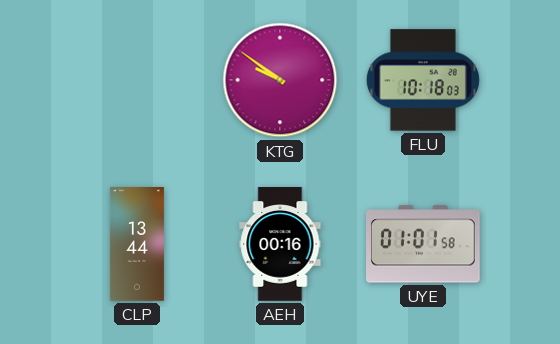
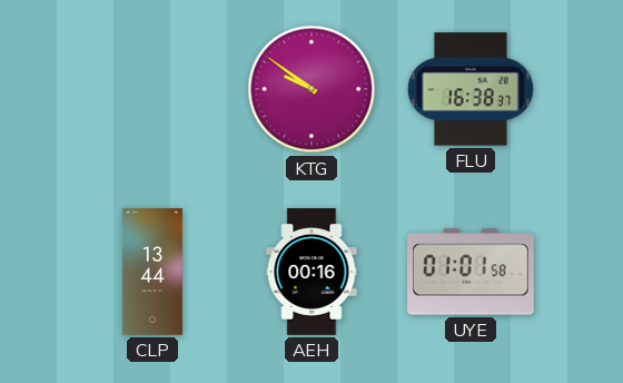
FLU: 10:18 -> 16:38 (471, 89)
